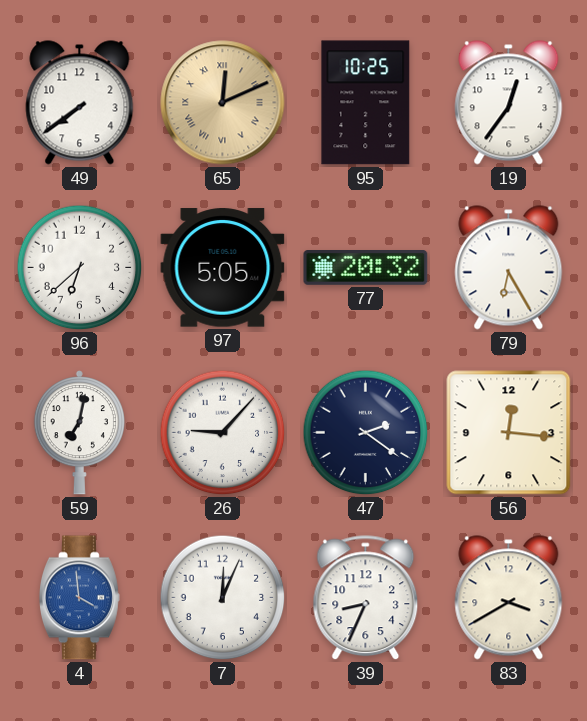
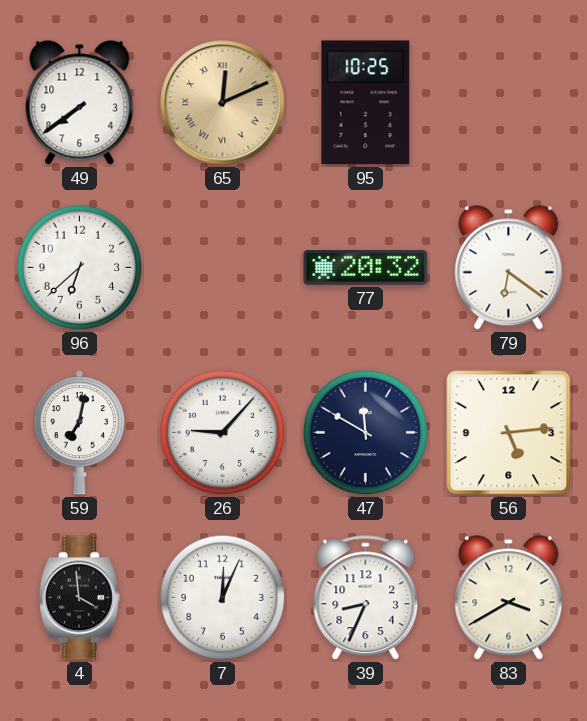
19: 12:36 -> none (509, 103)
97: 5:05 -> none (223, 268)
79: 6:25 -> 6:21 (509, 268)
47: 2:21 -> 11:50 (366, 433)
56: 12:16 -> 5:14 (509, 433)
4 dial: blue -> black (79, 598)
